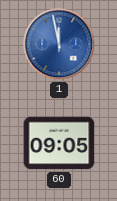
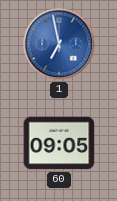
1: 11:58 -> 6:58 (59, 44)
